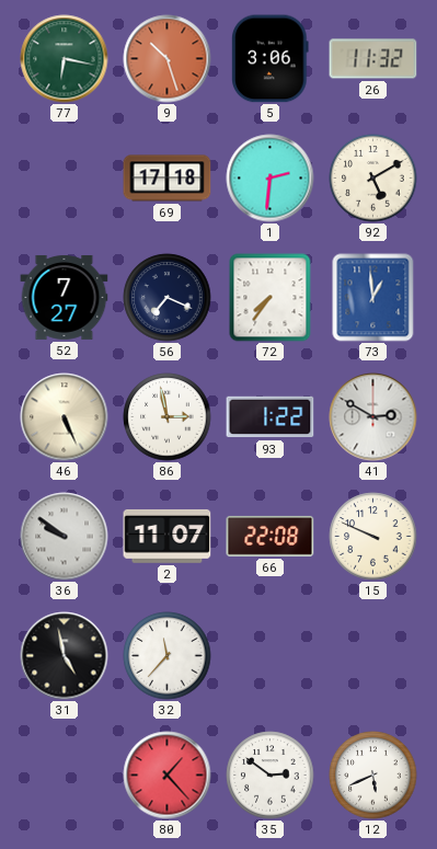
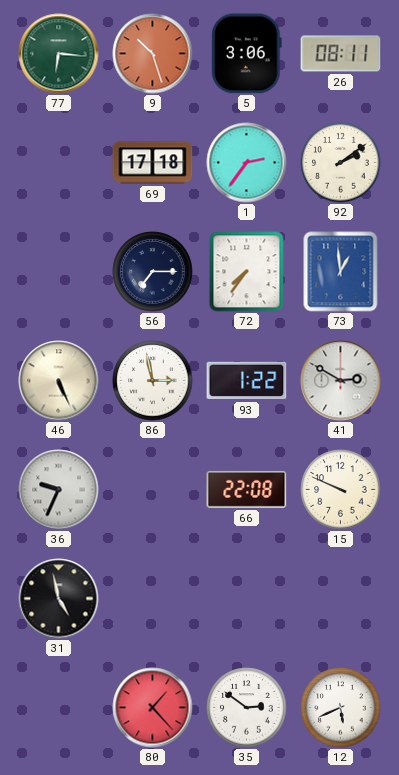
77: 6:17 -> 6:16 (59, 54)
26: 11:32 -> 08:11 (341, 54)
1: 2:31 -> 2:36 (247, 163)
92: 5:10 -> 2:09 (341, 163)
52: 7:27 -> none (65, 297)
56: 7:19 -> 7:15 (153, 272)
36: 9:51 -> 9:34 (59, 490)
2: 11:07 -> none (168, 536)
32: 11:37 -> none (168, 656)
